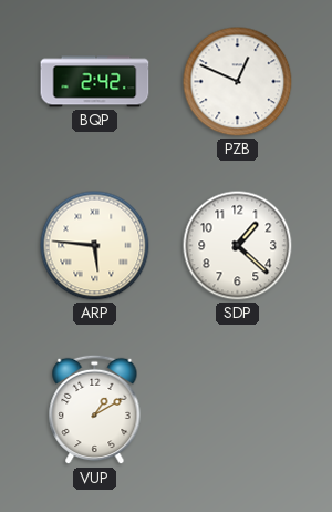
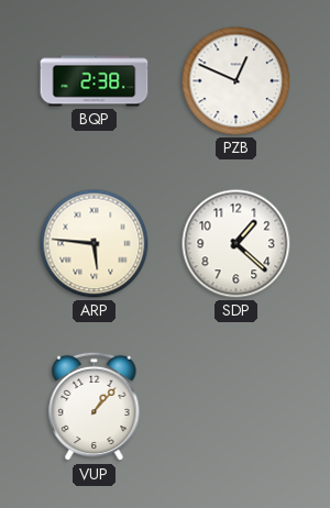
BQP: 2:42 -> 2:38 (95, 81)
VUP: 1:10 -> 1:07 (95, 407)
